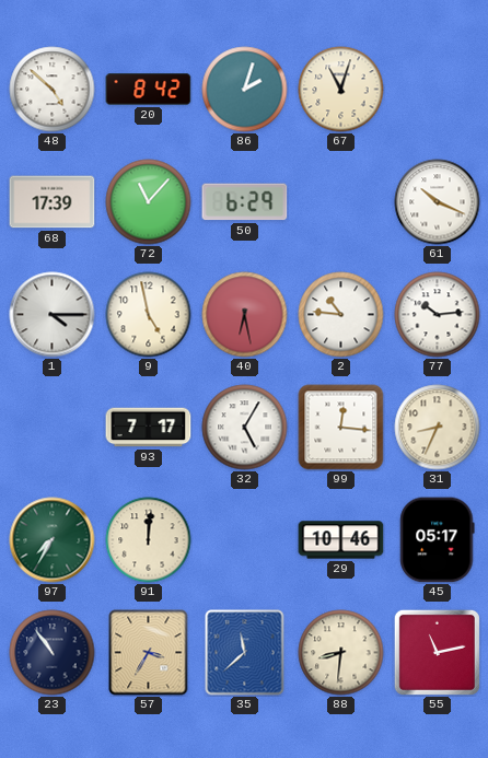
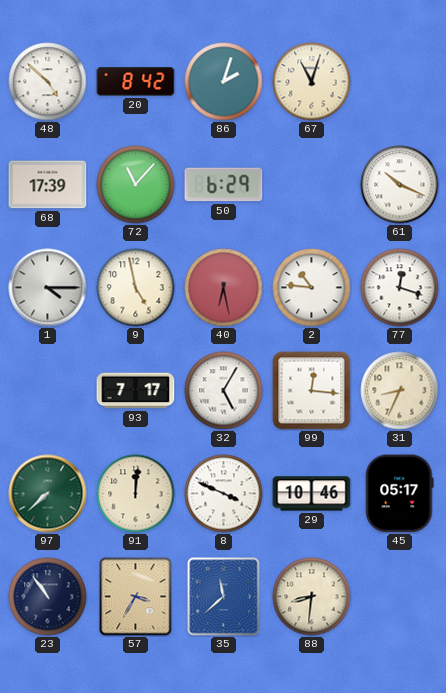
77: 10:14 -> 12:18 (400, 288)
97: 7:35 -> 7:38 (48, 494)
8: none -> 3:49 (224, 494)
55: 11:13 -> none (437, 652)
